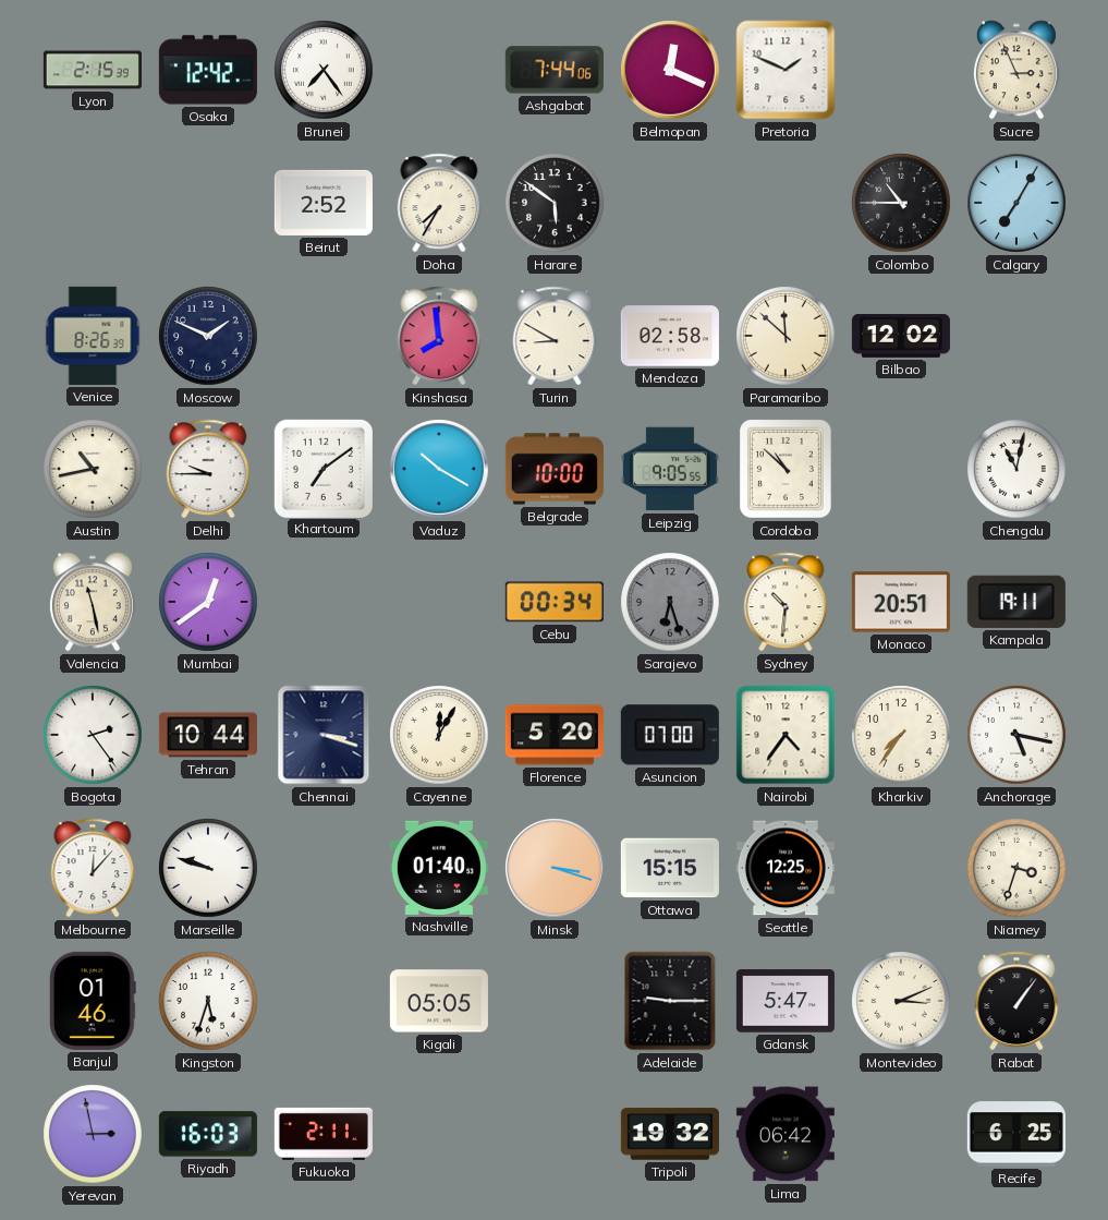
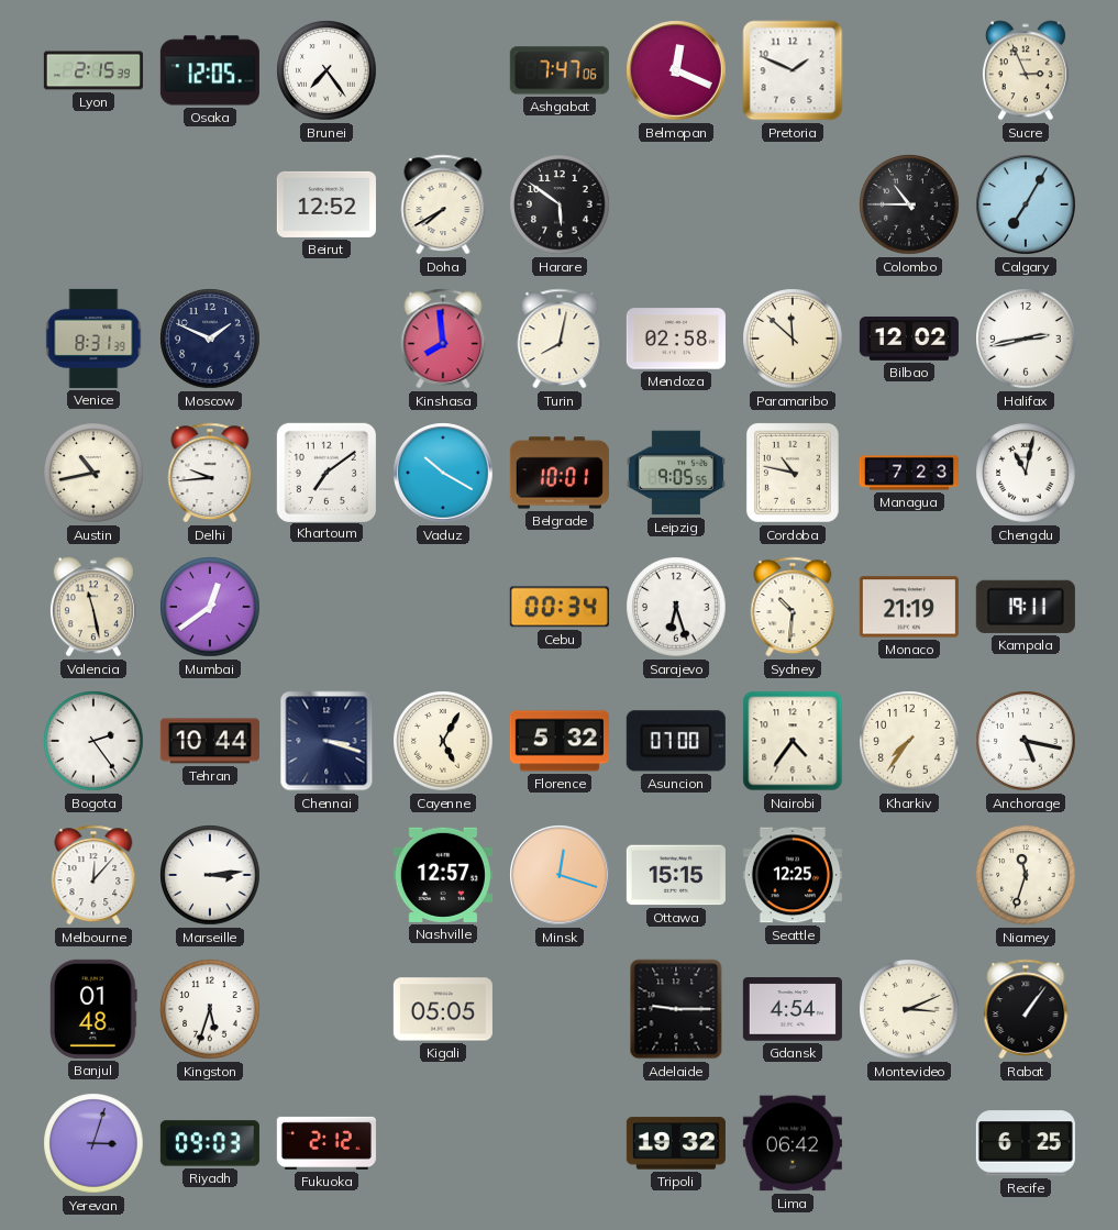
Osaka: 12:42 -> 12:05 (210, 70)
Ashgabat: 7:44 -> 7:47 (560, 70)
Beirut: 2:52 -> 12:52 (326, 204)
Doha: 7:35 -> 7:40 (443, 204)
Venice: 8:26 -> 8:31 (93, 339)
Turin: 8:50 -> 8:02 (560, 339)
Halifax: none -> 2:43 (1026, 339)
Delhi: 9:45 -> 9:44 (210, 473)
Belgrade: 10:00 -> 10:01 (560, 473)
Cordoba: 10:52 -> 10:47 (793, 473)
Managua: none -> 7:23 (909, 473)
Sarajevo dial: grey -> white (676, 607)
Monaco: 20:51 -> 21:19 (909, 607)
Cayenne: 12:05 -> 5:05 (443, 741)
Florence: 5:20 -> 5:32 (560, 741)
Marseille: 9:48 -> 3:14 (210, 875)
Nashville: 01:40 -> 12:57 (443, 875)
Minsk: 3:18 -> 12:18 (560, 875)
Niamey: 3:33 -> 11:33 (1026, 875)
Banjul: 01:46 -> 01:48 (95, 1009)
Gdansk: 5:47 -> 4:54 (793, 1009)
Yerevan: 2:58 -> 3:03 (93, 1143)
Riyadh: 16:03 -> 09:03 (210, 1143)
Fukuoka: 2:11 -> 2:12 (326, 1143)
